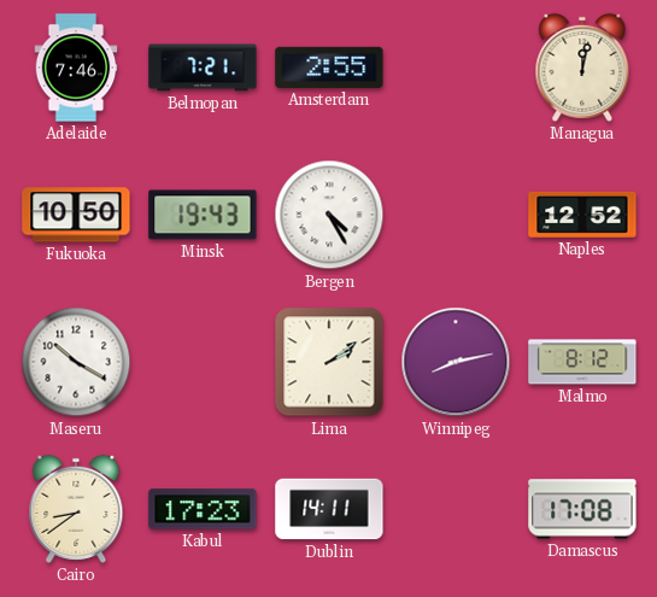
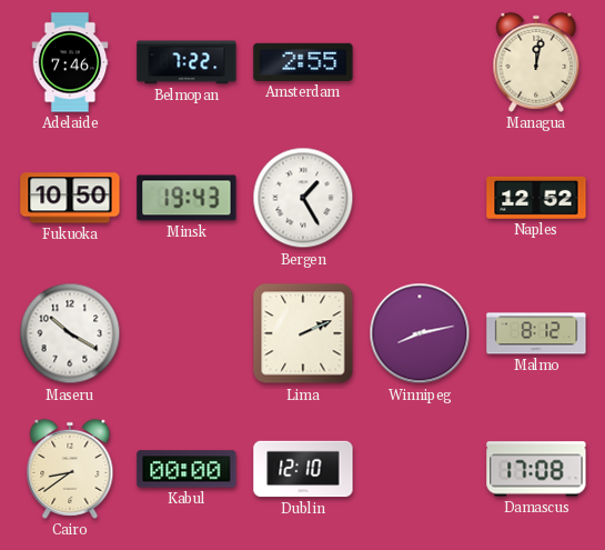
Belmopan: 7:21 -> 7:22 (186, 62)
Bergen: 4:25 -> 1:25 (303, 198)
Lima: 2:09 -> 2:11 (303, 333)
Kabul: 17:23 -> 00:00 (186, 469)
Dublin: 14:11 -> 12:10 (303, 469)
